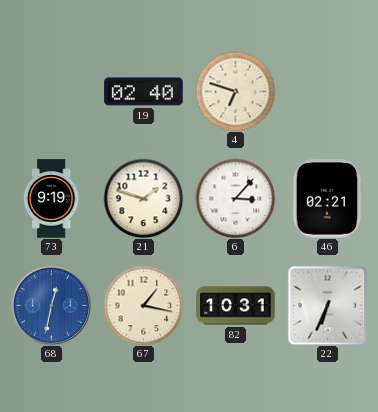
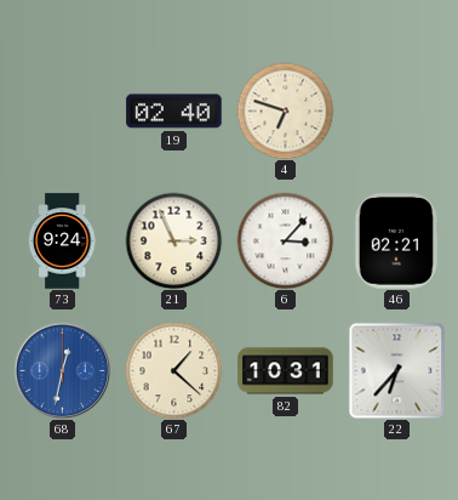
73: 9:19 -> 9:24 (62, 242)
21: 1:48 -> 2:56 (173, 240)
67: 1:17 -> 1:22 (173, 370)
22: 6:34 -> 6:37 (396, 370)
